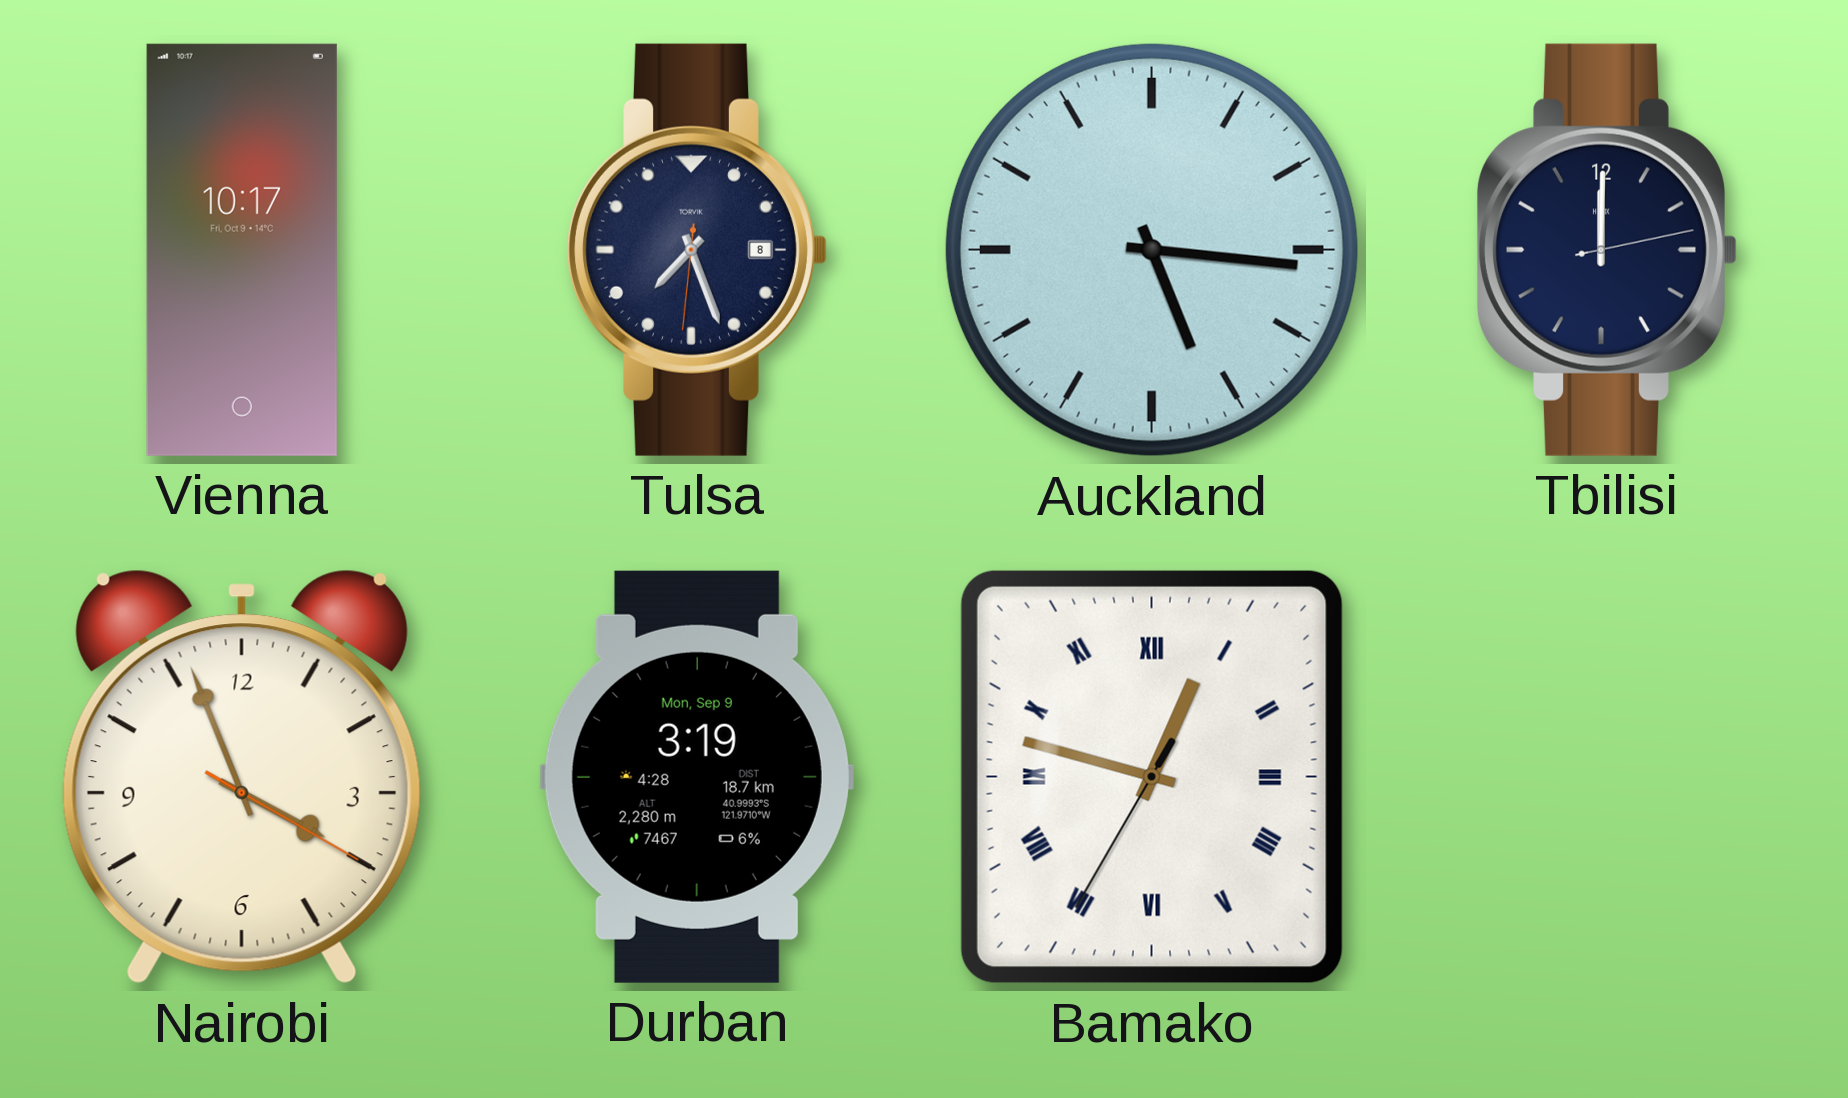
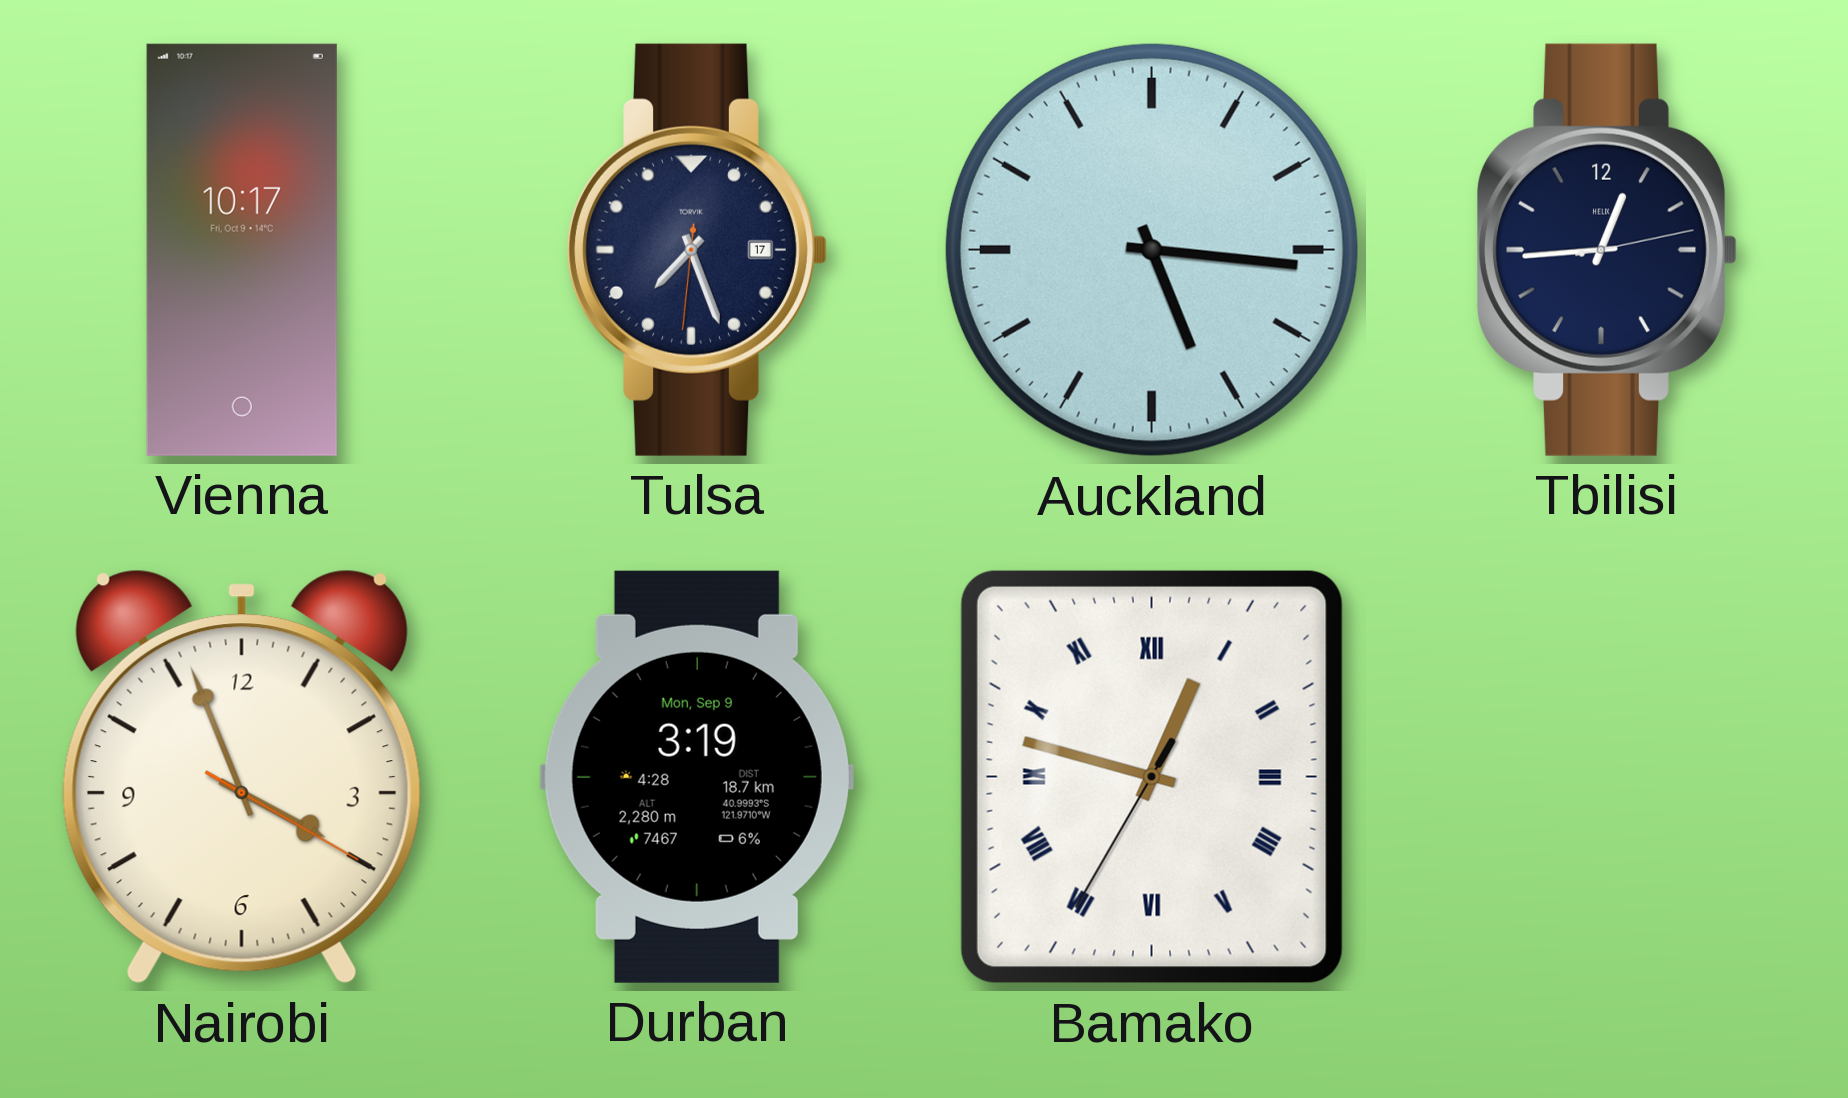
Tulsa date: 8 -> 17 (697, 250)
Tbilisi: 12:00 -> 12:44 (1607, 250)
